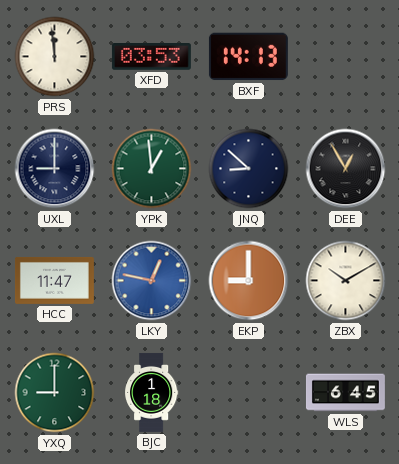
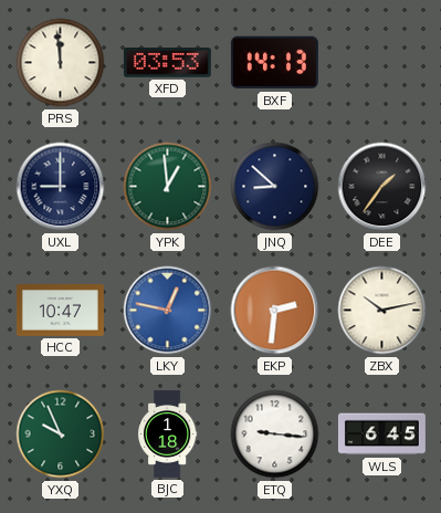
DEE: 12:55 -> 1:36 (382, 187)
HCC: 11:47 -> 10:47 (60, 310)
EKP: 9:00 -> 2:31 (275, 311)
ZBX: 10:10 -> 10:13 (382, 311)
YXQ: 9:00 -> 9:56 (61, 435)
ETQ: none -> 9:16 (275, 435)
